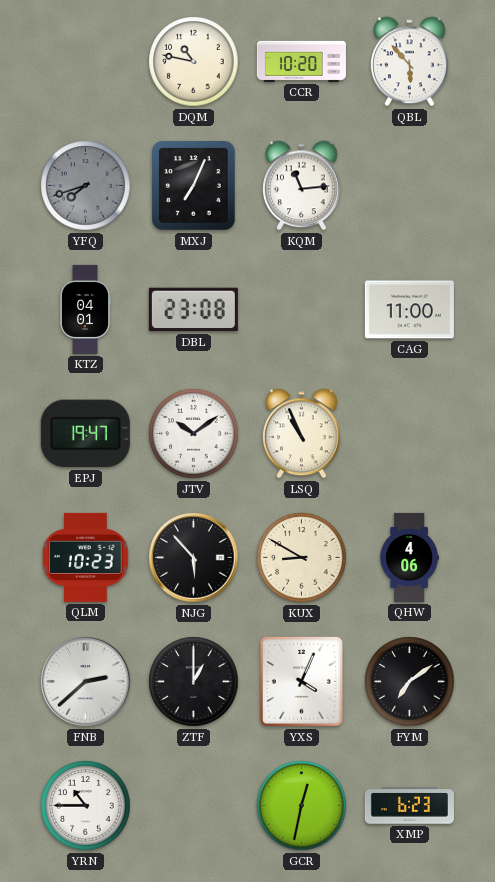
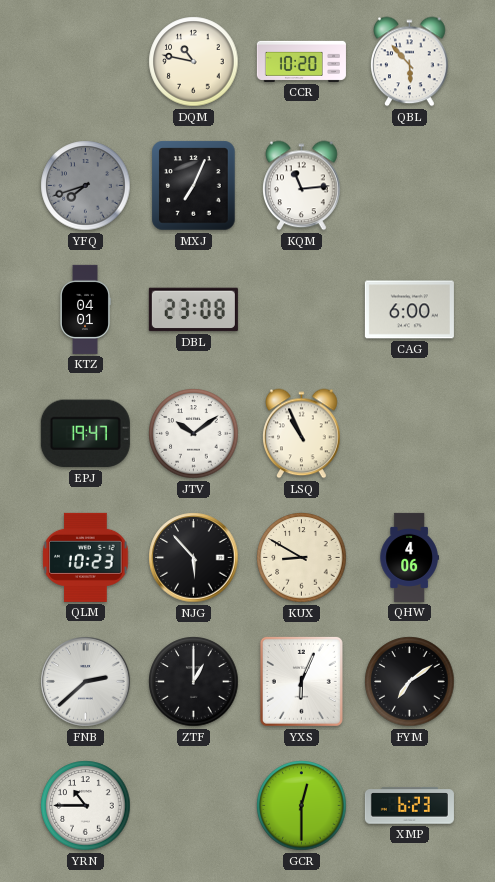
CAG: 11:00 -> 6:00 (409, 310)
YXS: 4:04 -> 6:04 (301, 681)
GCR: 12:32 -> 12:30 (302, 806)
